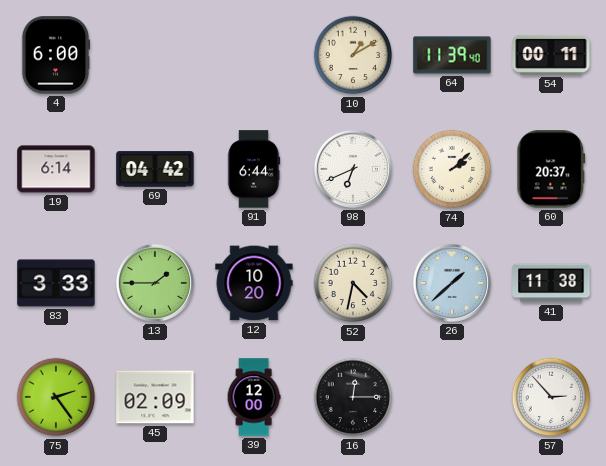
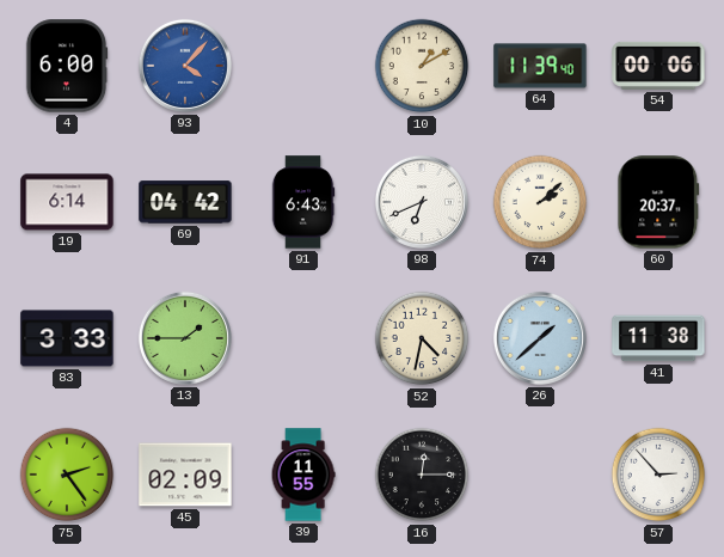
93: none -> 4:07 (185, 66)
54: 00:11 -> 00:06 (658, 66)
91: 6:44 -> 6:43 (303, 202)
12: 10:20 -> none (254, 283)
39: 12:00 -> 11:55 (303, 475)
